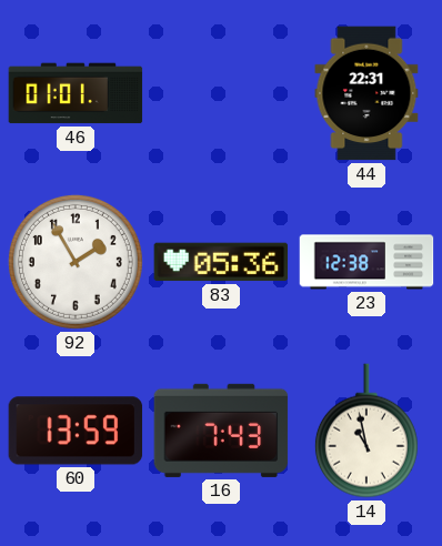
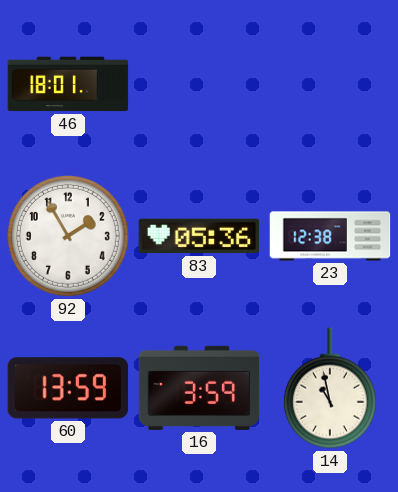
46: 01:01 -> 18:01 (68, 84)
44: 22:31 -> none (366, 93)
16: 7:43 -> 3:59 (199, 388)
